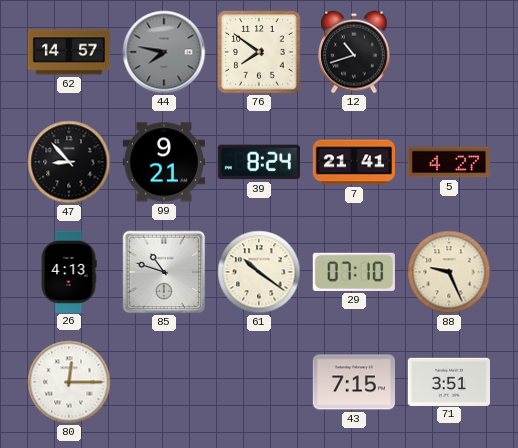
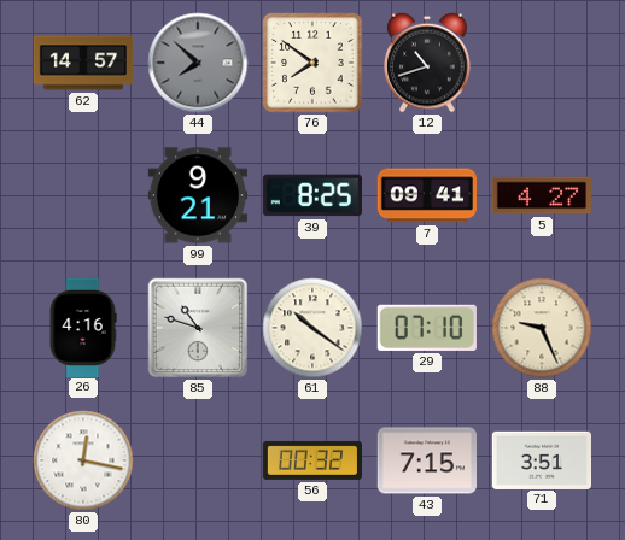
44: 7:47 -> 7:52 (198, 63)
47: 8:53 -> none (69, 162)
39: 8:24 -> 8:25 (312, 195)
7: 21:41 -> 09:41 (426, 195)
26: 4:13 -> 4:16 (83, 327)
80: 12:15 -> 12:17 (83, 460)
56: none -> 00:32 (311, 460)
